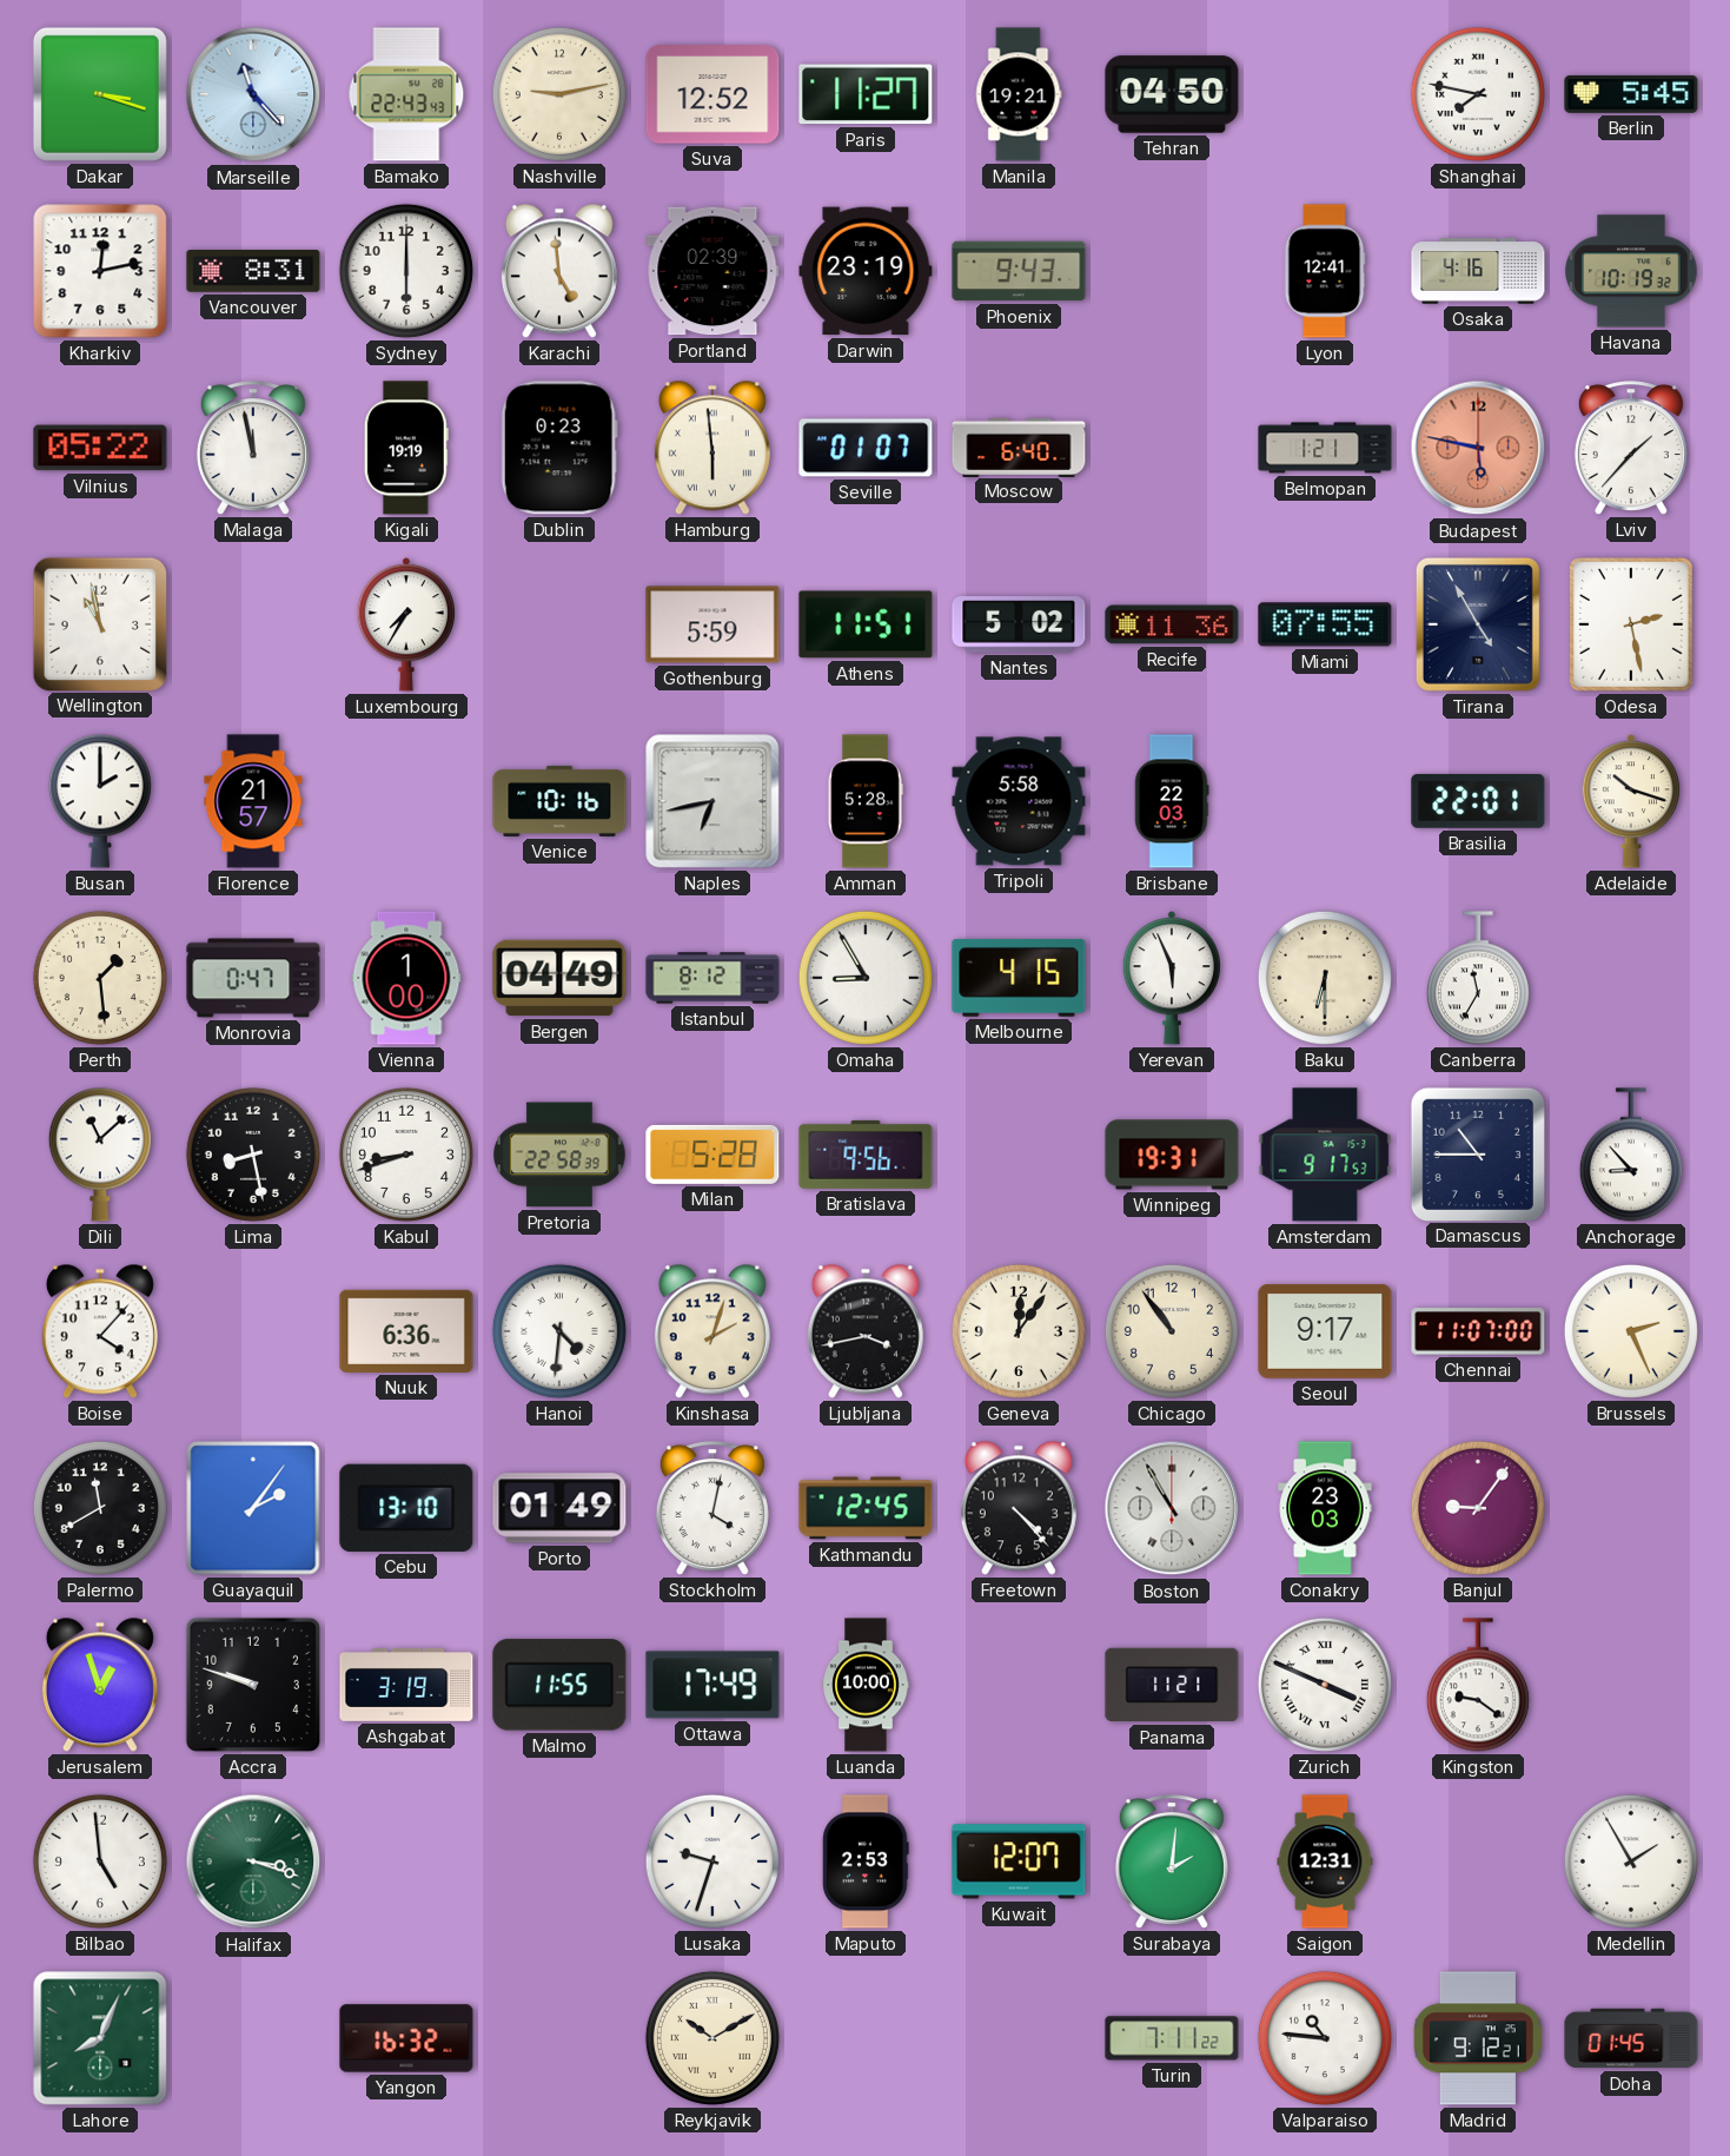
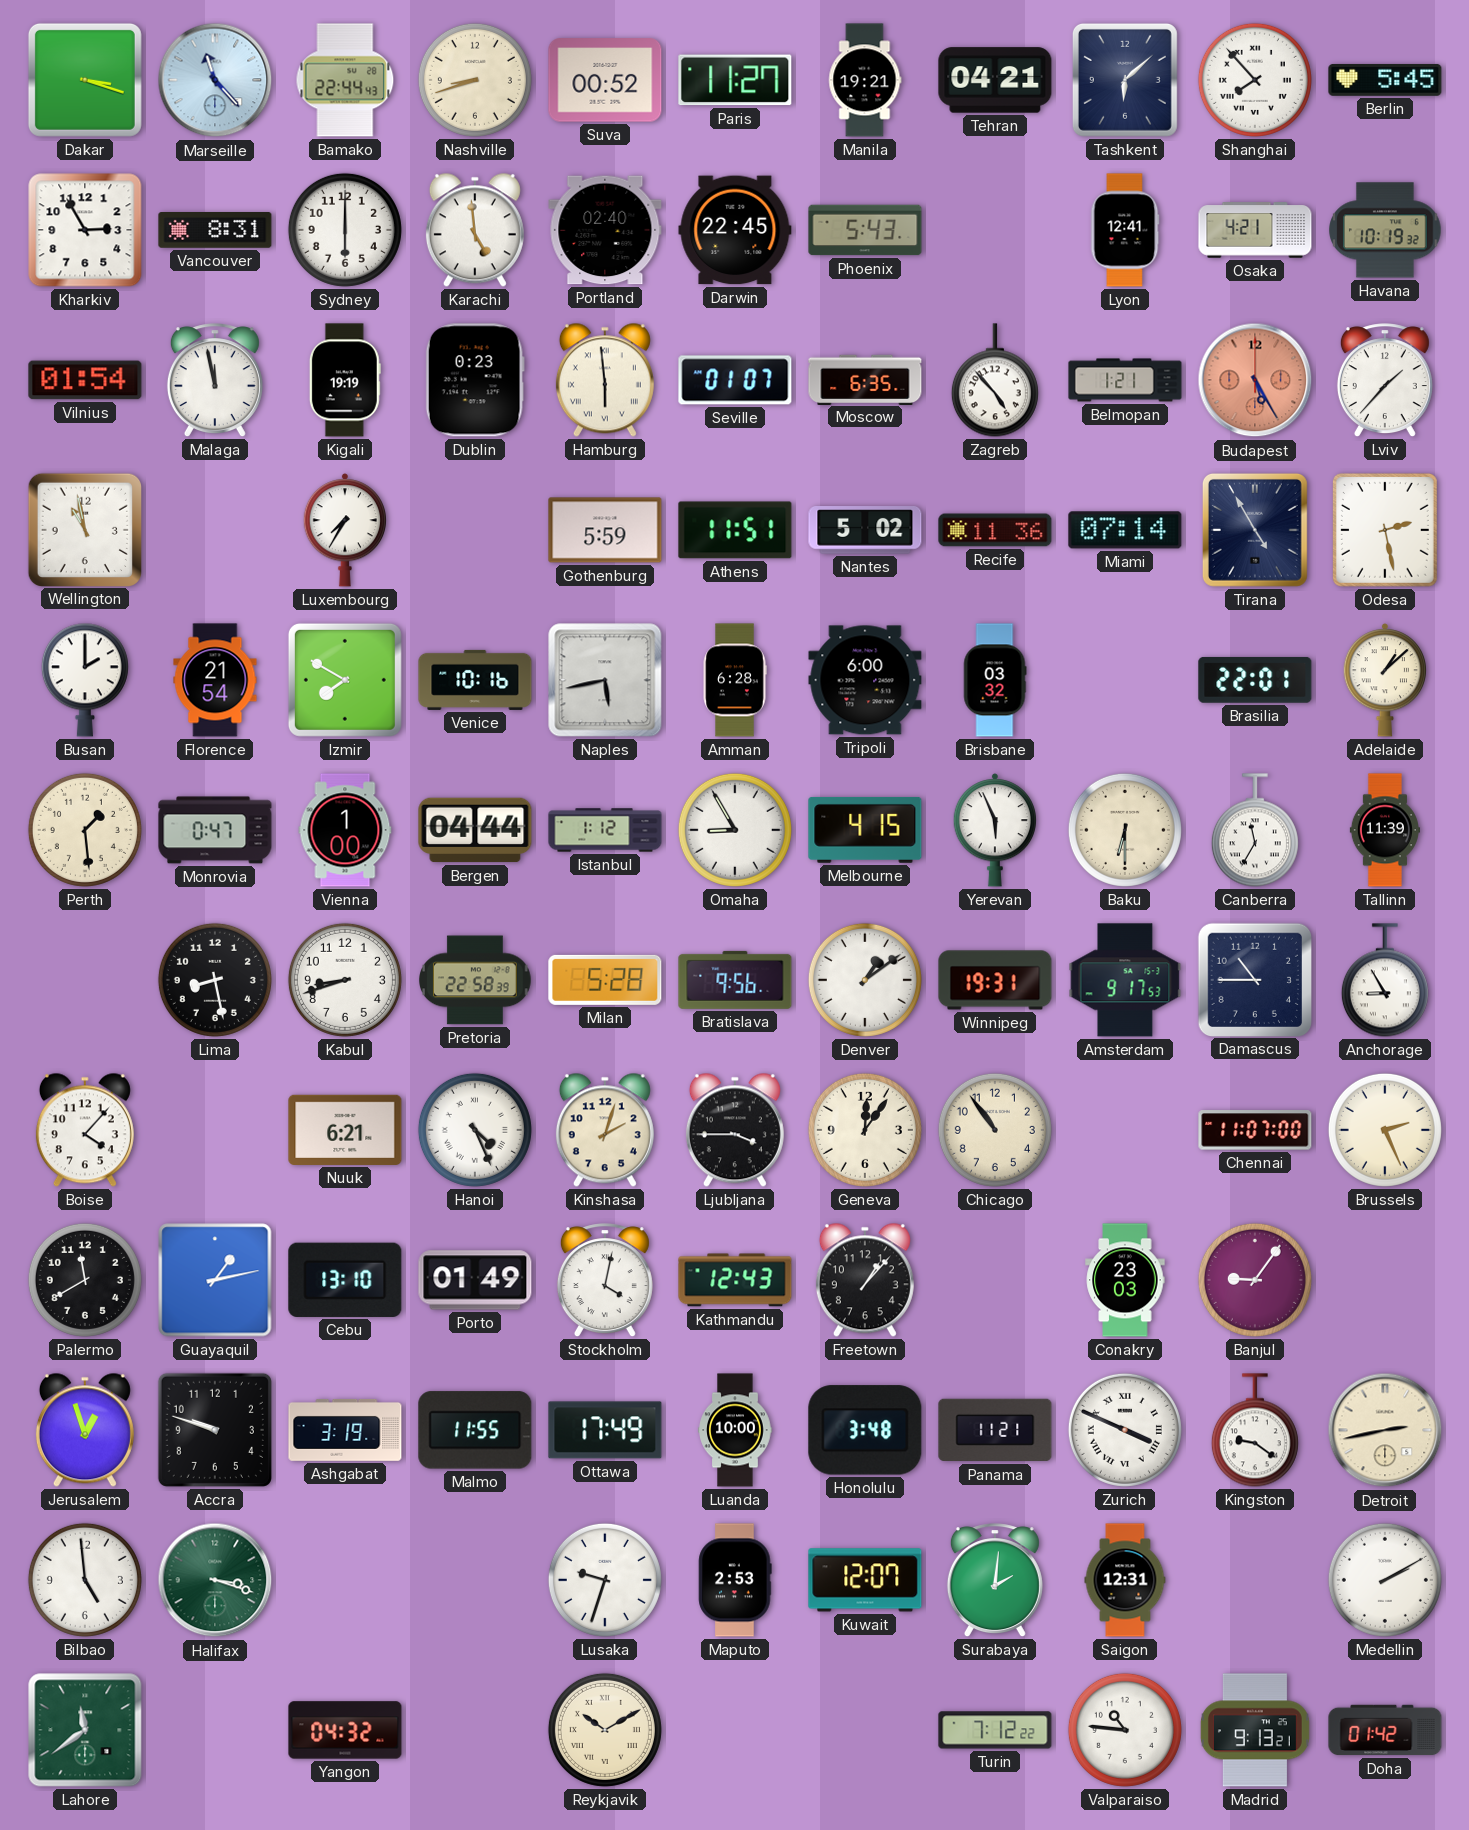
Bamako: 22:43 -> 22:44 (345, 80)
Nashville: 9:13 -> 8:42 (475, 80)
Suva: 12:52 -> 00:52 (605, 80)
Tehran: 04:50 -> 04:21 (995, 80)
Tashkent: none -> 6:08 (1125, 80)
Shanghai: 7:47 -> 7:53 (1255, 80)
Kharkiv: 12:13 -> 2:55 (85, 230)
Portland: 02:39 -> 02:40 (605, 230)
Darwin: 23:19 -> 22:45 (735, 230)
Phoenix: 9:43 -> 5:43 (865, 230)
Osaka: 4:16 -> 4:21 (1255, 230)
Vilnius: 05:22 -> 01:54 (85, 380)
Moscow: 6:40 -> 6:35 (865, 379)
Zagreb: none -> 4:53 (995, 380)
Budapest: 5:47 -> 5:25 (1255, 380)
Miami: 07:55 -> 07:14 (1125, 530)
Florence: 21:57 -> 21:54 (215, 680)
Izmir: none -> 7:50 (345, 680)
Naples: 6:43 -> 5:43 (605, 680)
Amman: 5:28 -> 6:28 (735, 680)
Tripoli: 5:58 -> 6:00 (865, 680)
Brisbane: 22:03 -> 03:32 (995, 680)
Adelaide: 10:18 -> 1:08 (1385, 680)
Bergen: 04:49 -> 04:44 (475, 830)
Istanbul: 8:12 -> 1:12 (605, 830)
Tallinn: none -> 11:39 (1385, 830)
Dili: 11:08 -> none (100, 1155)
Denver: none -> 1:09 (865, 980)
Anchorage: 8:53 -> 8:55 (1385, 980)
Nuuk: 6:36 -> 6:21 (345, 1130)
Hanoi: 4:31 -> 4:26 (475, 1130)
Ljubljana: 3:43 -> 3:45 (735, 1130)
Seoul: 9:17 -> none (1325, 1332)
Guayaquil: 2:06 -> 1:13 (215, 1280)
Kathmandu: 12:45 -> 12:43 (735, 1280)
Freetown: 4:23 -> 1:07 (865, 1280)
Boston: 10:55 -> none (1172, 1508)
Honolulu: none -> 3:48 (865, 1430)
Detroit: none -> 2:43 (1385, 1430)
Medellin: 1:55 -> 2:10 (1385, 1580)
Lahore: 8:04 -> 11:39 (85, 1730)
Yangon: 16:32 -> 04:32 (345, 1730)
Turin: 7:11 -> 7:12 (995, 1730)
Madrid: 9:12 -> 9:13 (1255, 1730)
Doha: 01:45 -> 01:42 (1385, 1730)
